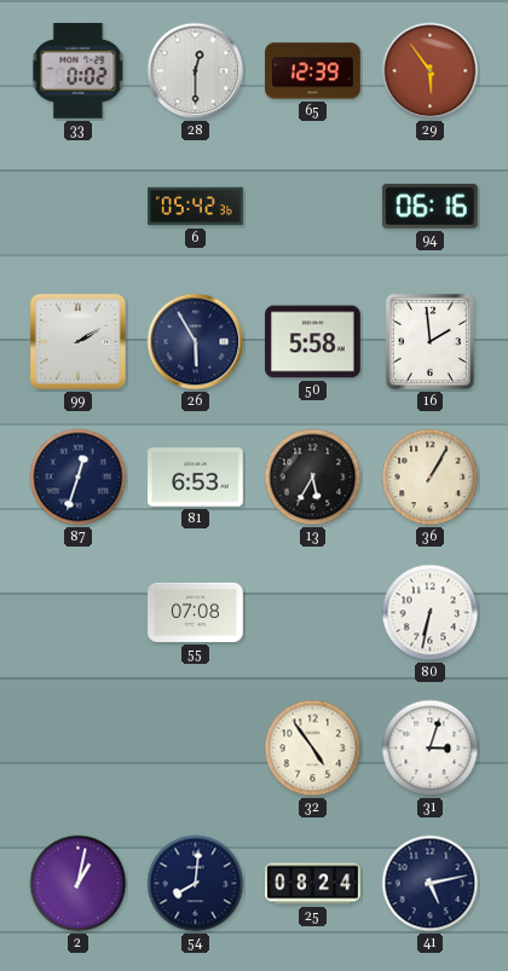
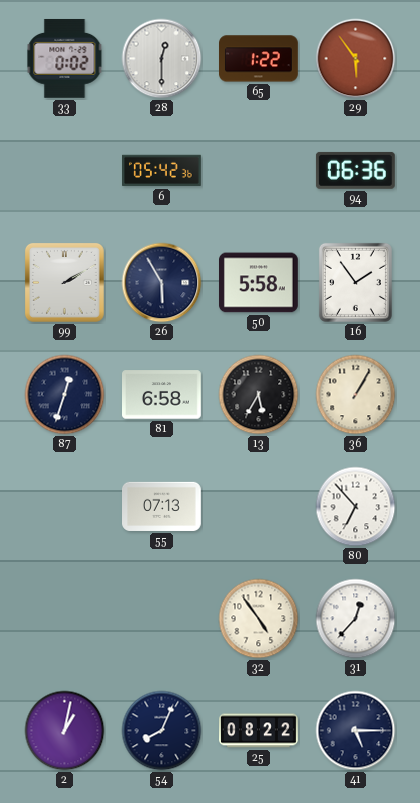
65: 12:39 -> 1:22 (259, 59)
94: 06:16 -> 06:36 (355, 170)
16: 1:59 -> 1:54 (355, 282)
81: 6:53 -> 6:58 (162, 395)
55: 07:08 -> 07:13 (162, 506)
80: 6:32 -> 6:53 (356, 507)
31: 3:03 -> 12:37 (356, 619)
54: 8:01 -> 8:04 (162, 731)
25: 08:24 -> 08:22 (259, 731)
41: 5:13 -> 5:15 (356, 731)
